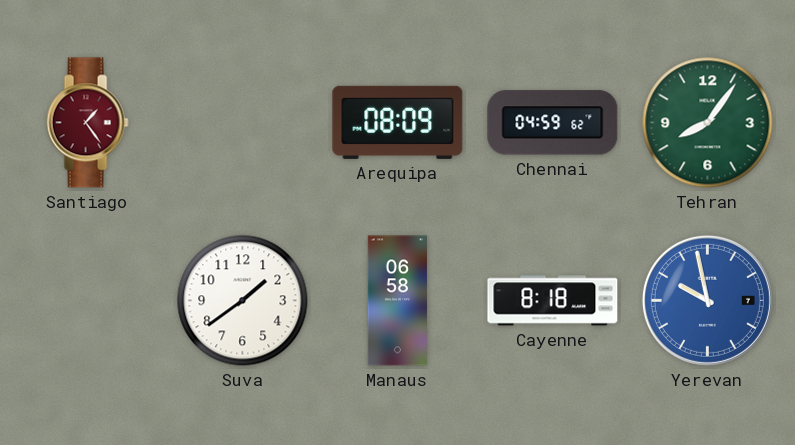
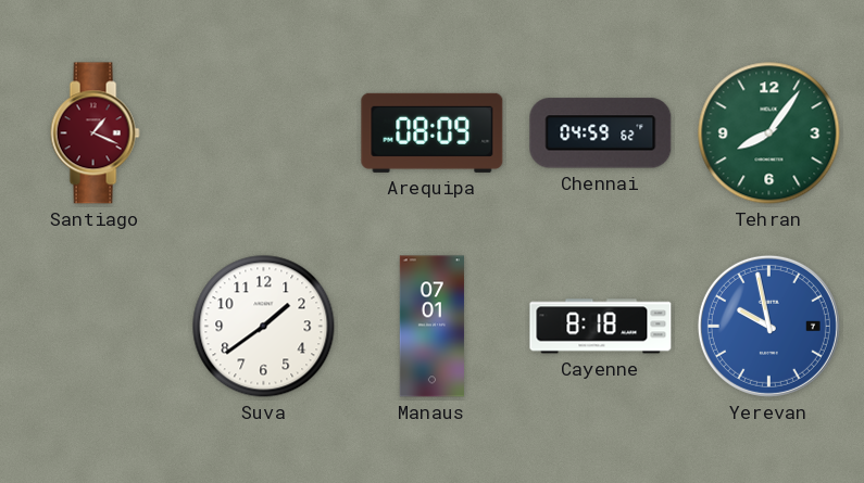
Santiago: 1:24 -> 1:19 (95, 134)
Manaus: 06:58 -> 07:01 (431, 327)
